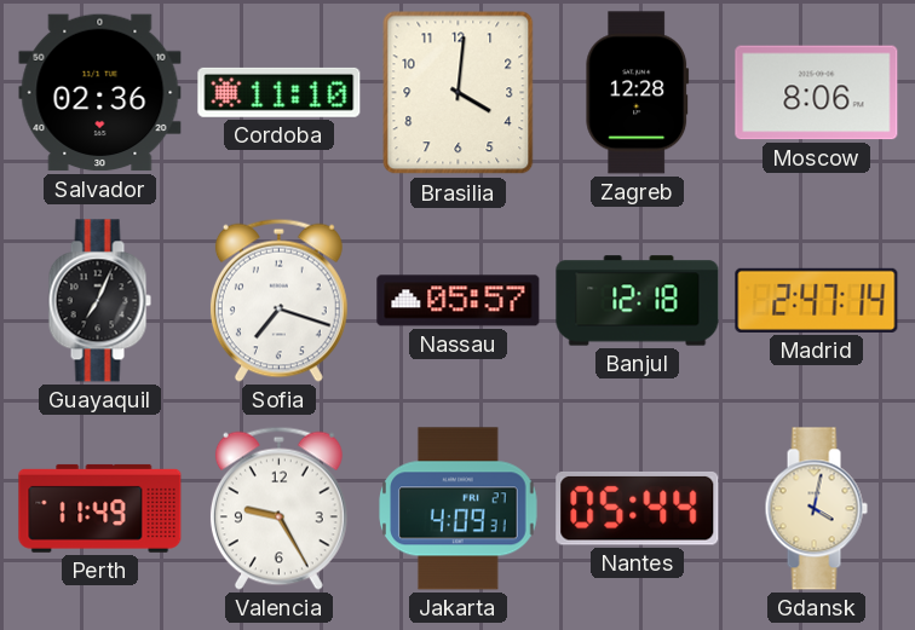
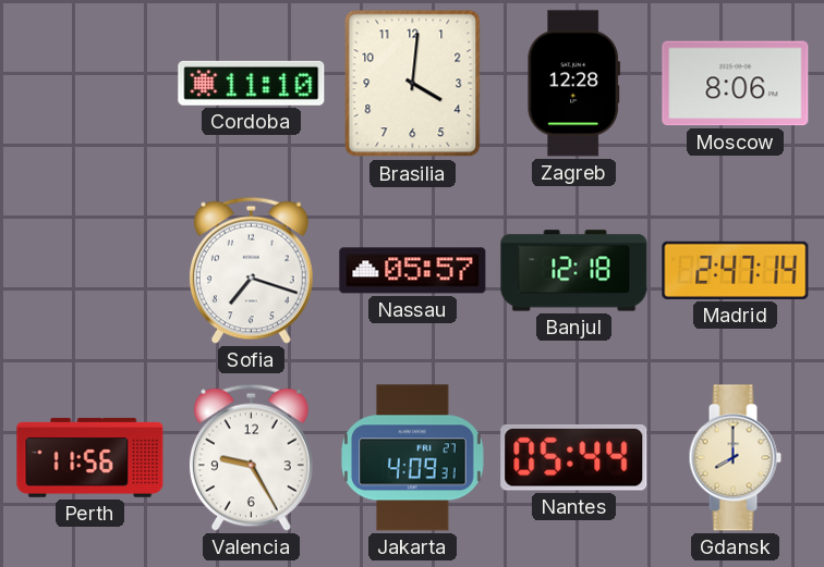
Salvador: 02:36 -> none (100, 93)
Guayaquil: 7:04 -> none (99, 301)
Perth: 11:49 -> 11:56 (90, 457)
Gdansk: 4:02 -> 8:00 (735, 458)
